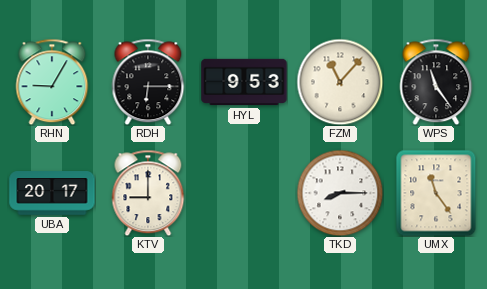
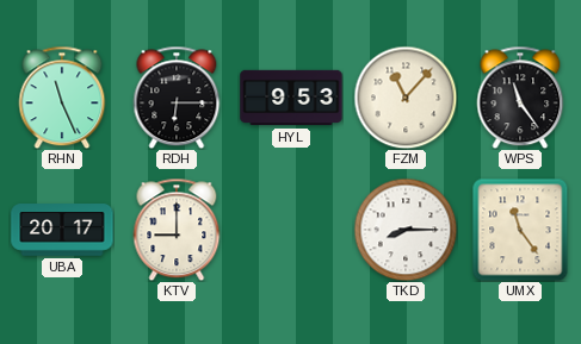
RHN: 9:05 -> 11:26 (62, 98)
